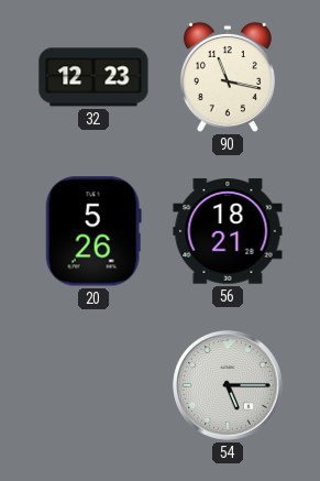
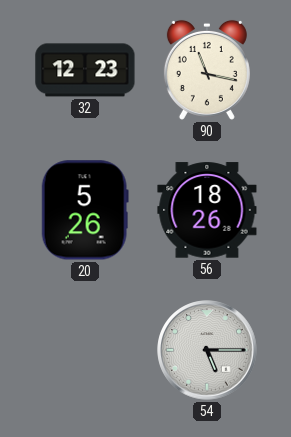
56: 18:21 -> 18:26 (207, 210)
